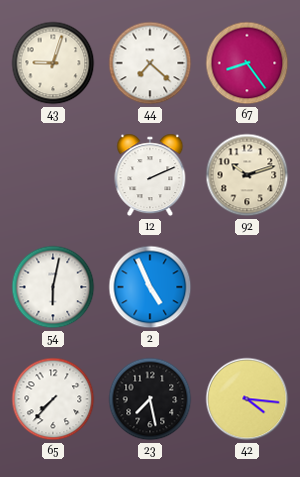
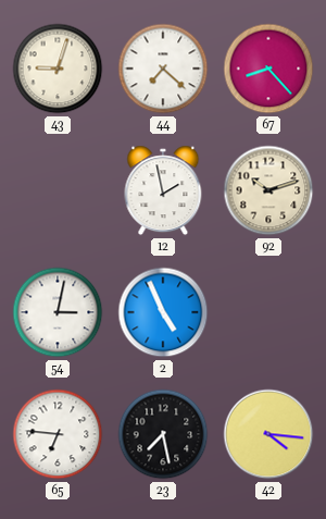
67: 8:24 -> 8:23 (268, 69)
12: 2:11 -> 1:58 (163, 190)
54: 6:02 -> 3:02 (58, 312)
65: 7:37 -> 6:46 (58, 434)
